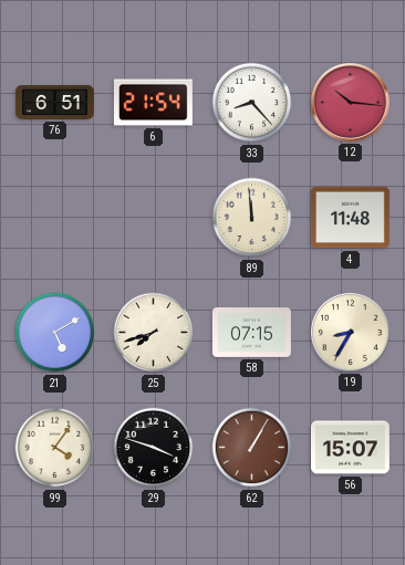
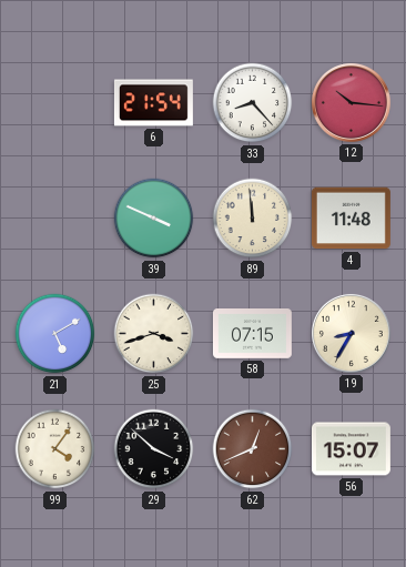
76: 6:51 -> none (54, 102)
39: none -> 3:49 (154, 219)
25: 7:42 -> 3:42 (154, 334)
29: 3:48 -> 3:52 (154, 449)
62: 1:05 -> 12:41 (253, 449)
